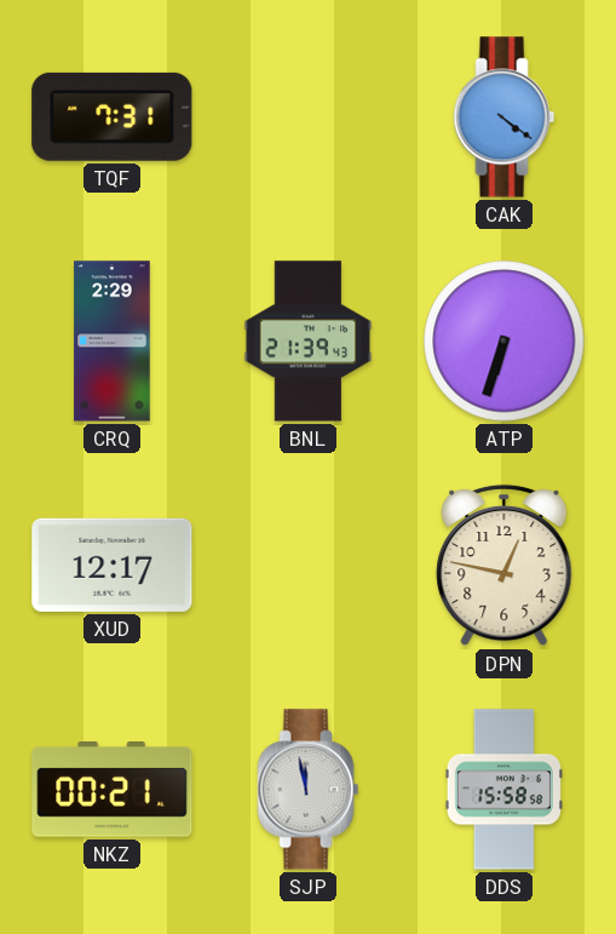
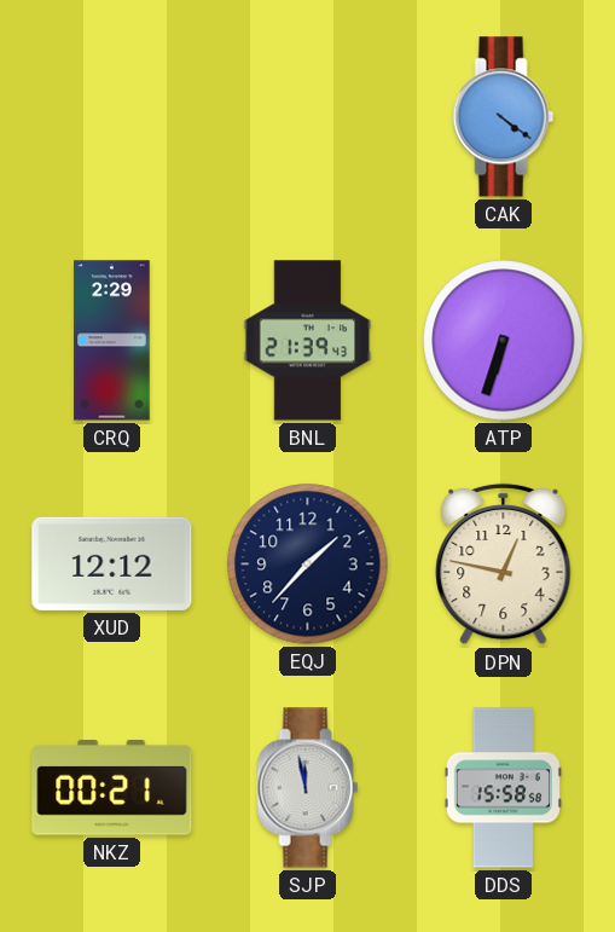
TQF: 7:31 -> none (113, 116)
XUD: 12:17 -> 12:12 (112, 563)
EQJ: none -> 1:37 (308, 565)
